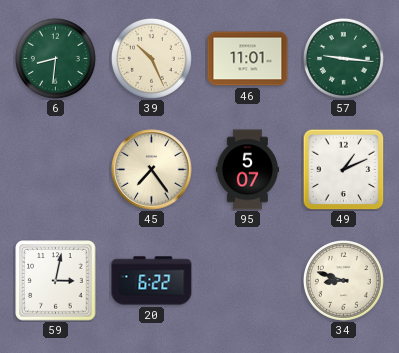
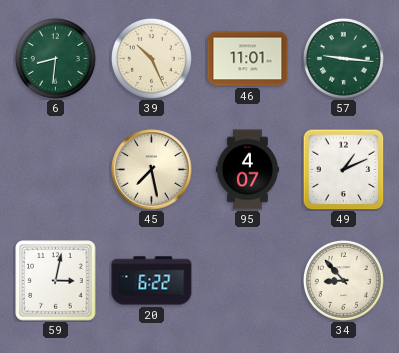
45: 7:24 -> 7:28 (152, 170)
95: 5:07 -> 4:07 (247, 170)
34: 8:48 -> 8:53 (343, 280)
